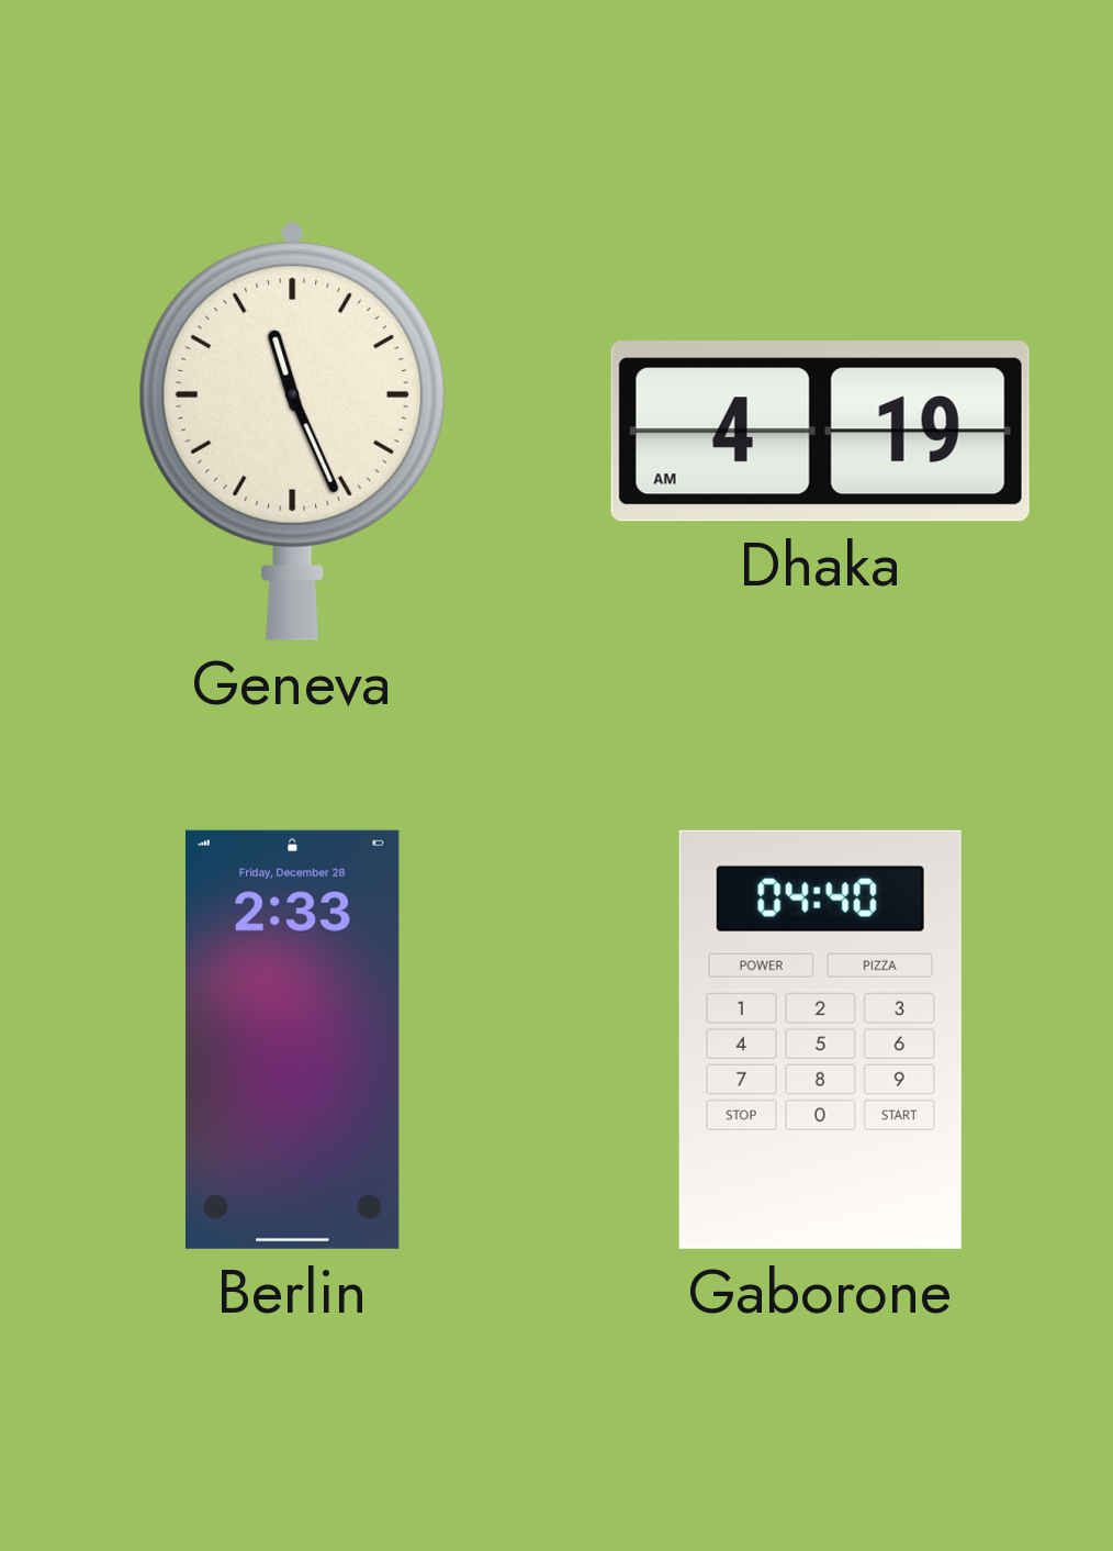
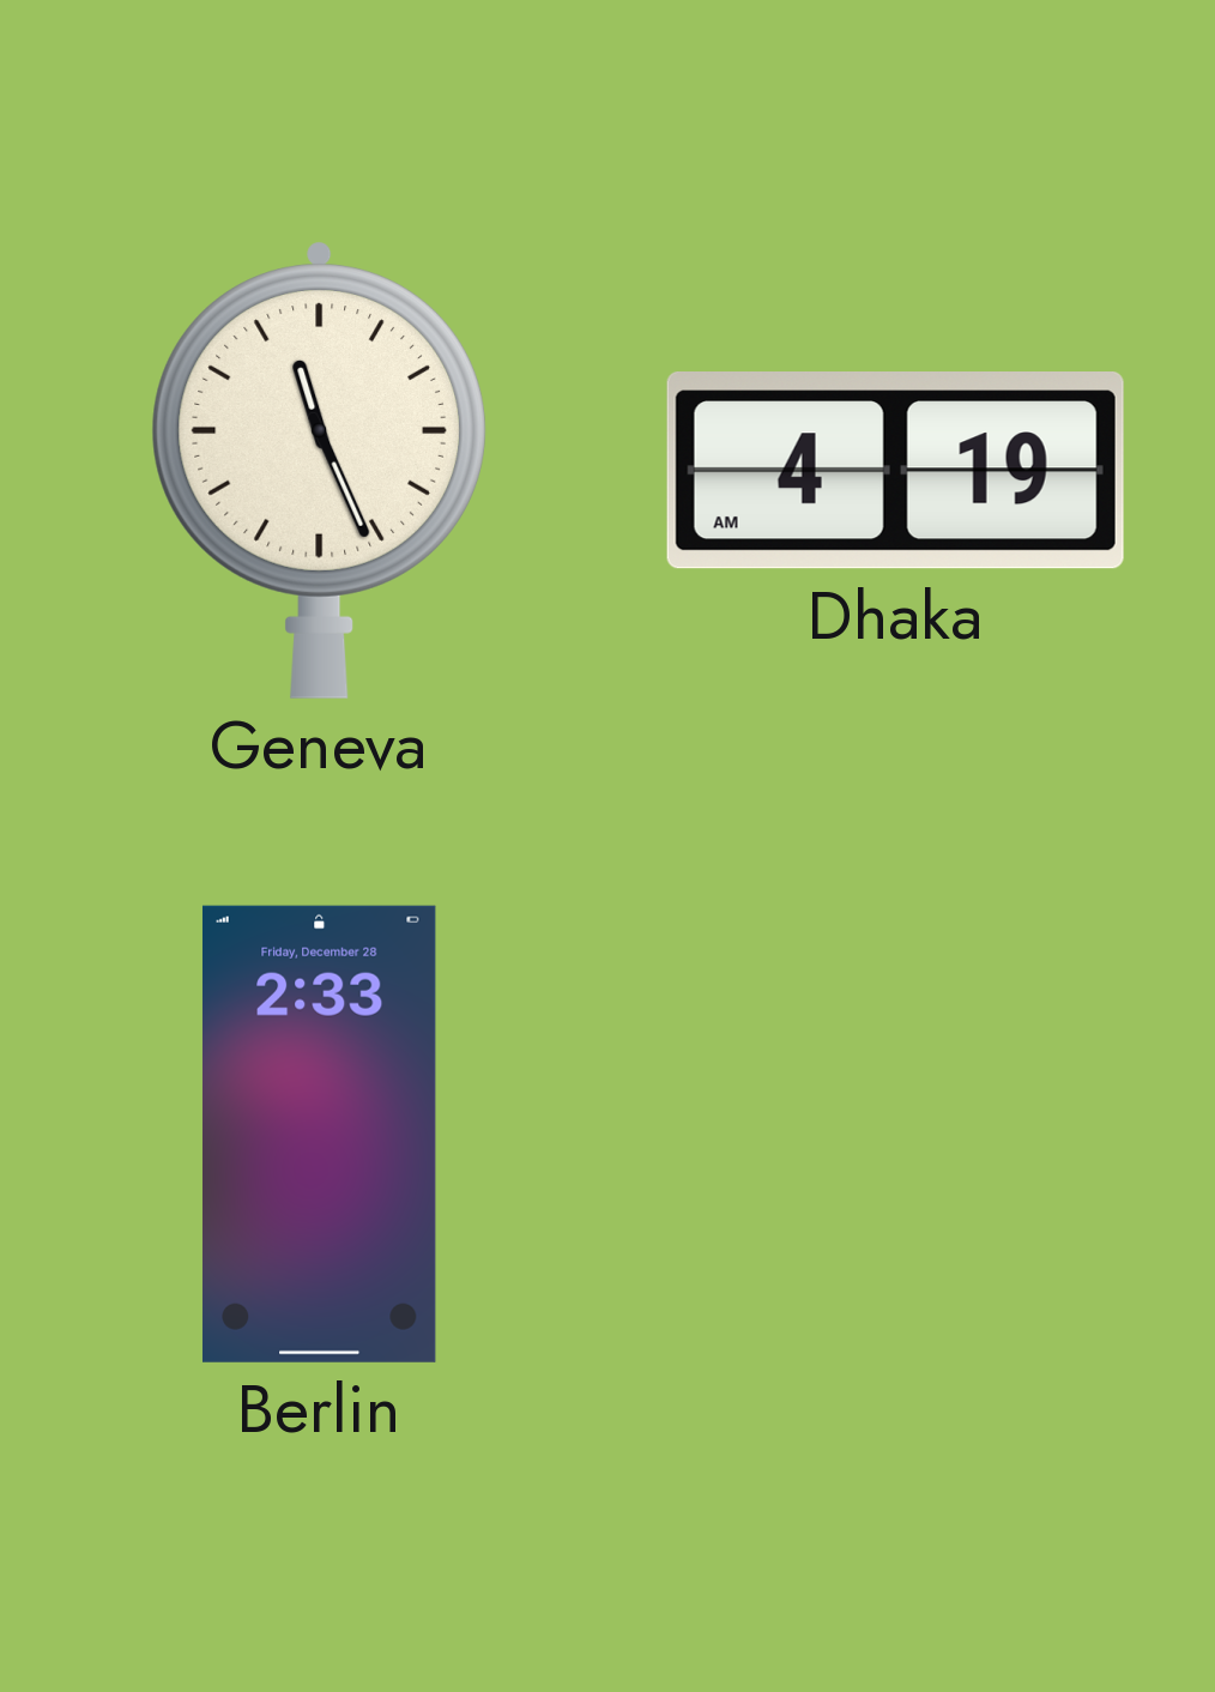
Gaborone: 04:40 -> none (820, 1039)
